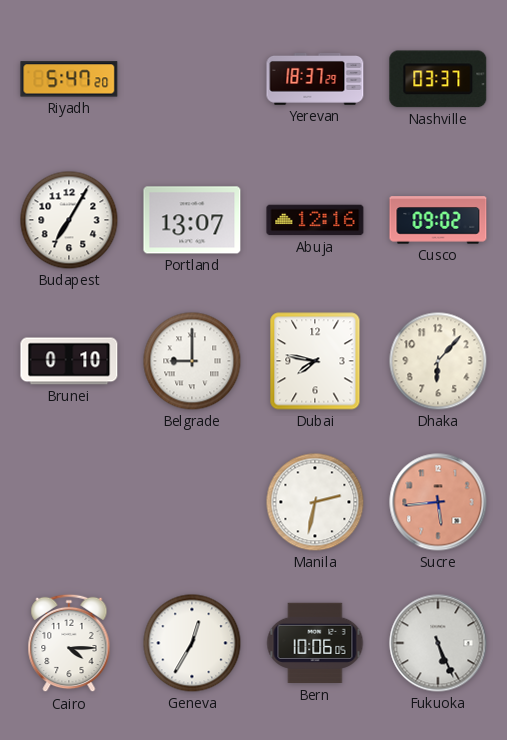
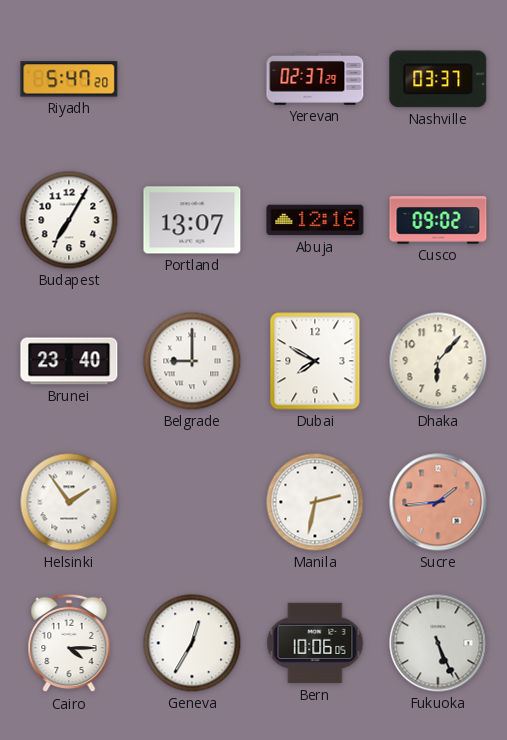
Yerevan: 18:37 -> 02:37 (315, 79)
Brunei: 0:10 -> 23:40 (69, 361)
Dubai: 7:47 -> 7:50 (315, 361)
Helsinki: none -> 1:54 (69, 502)
Sucre: 5:44 -> 1:44 (438, 502)
